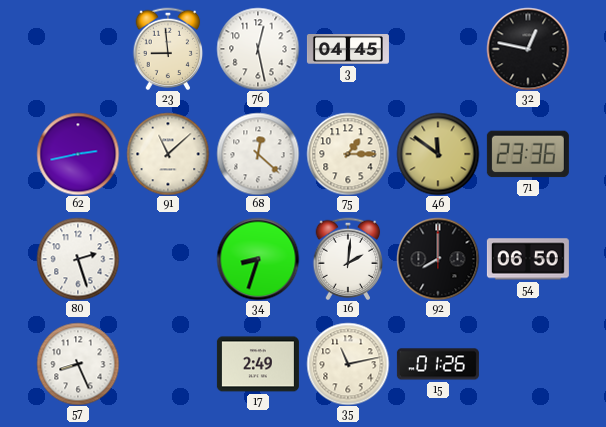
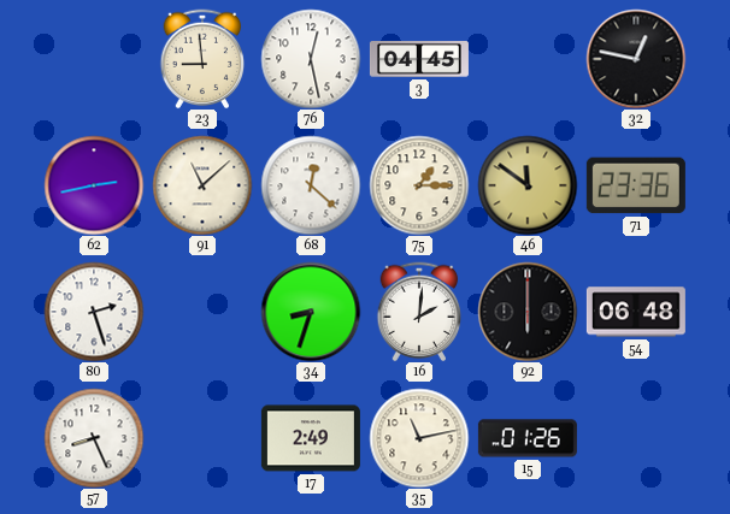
92: 8:00 -> 6:00 (528, 312)
54: 06:50 -> 06:48 (636, 312)
